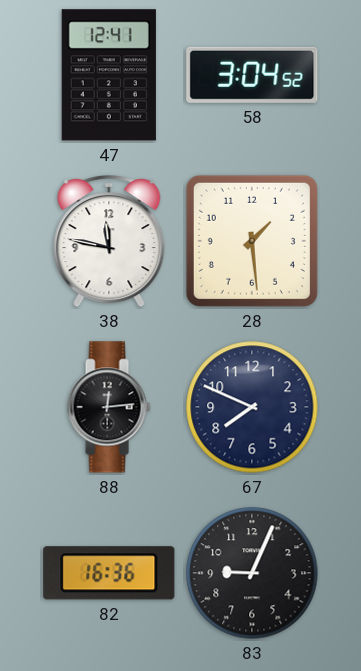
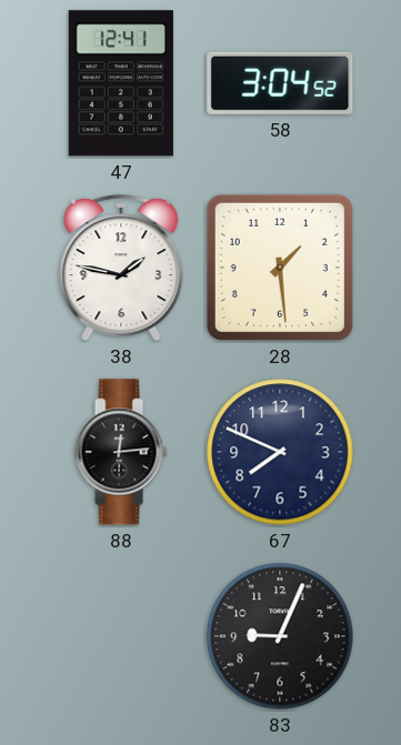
38: 11:47 -> 1:47 (121, 269)
82: 16:36 -> none (109, 573)
